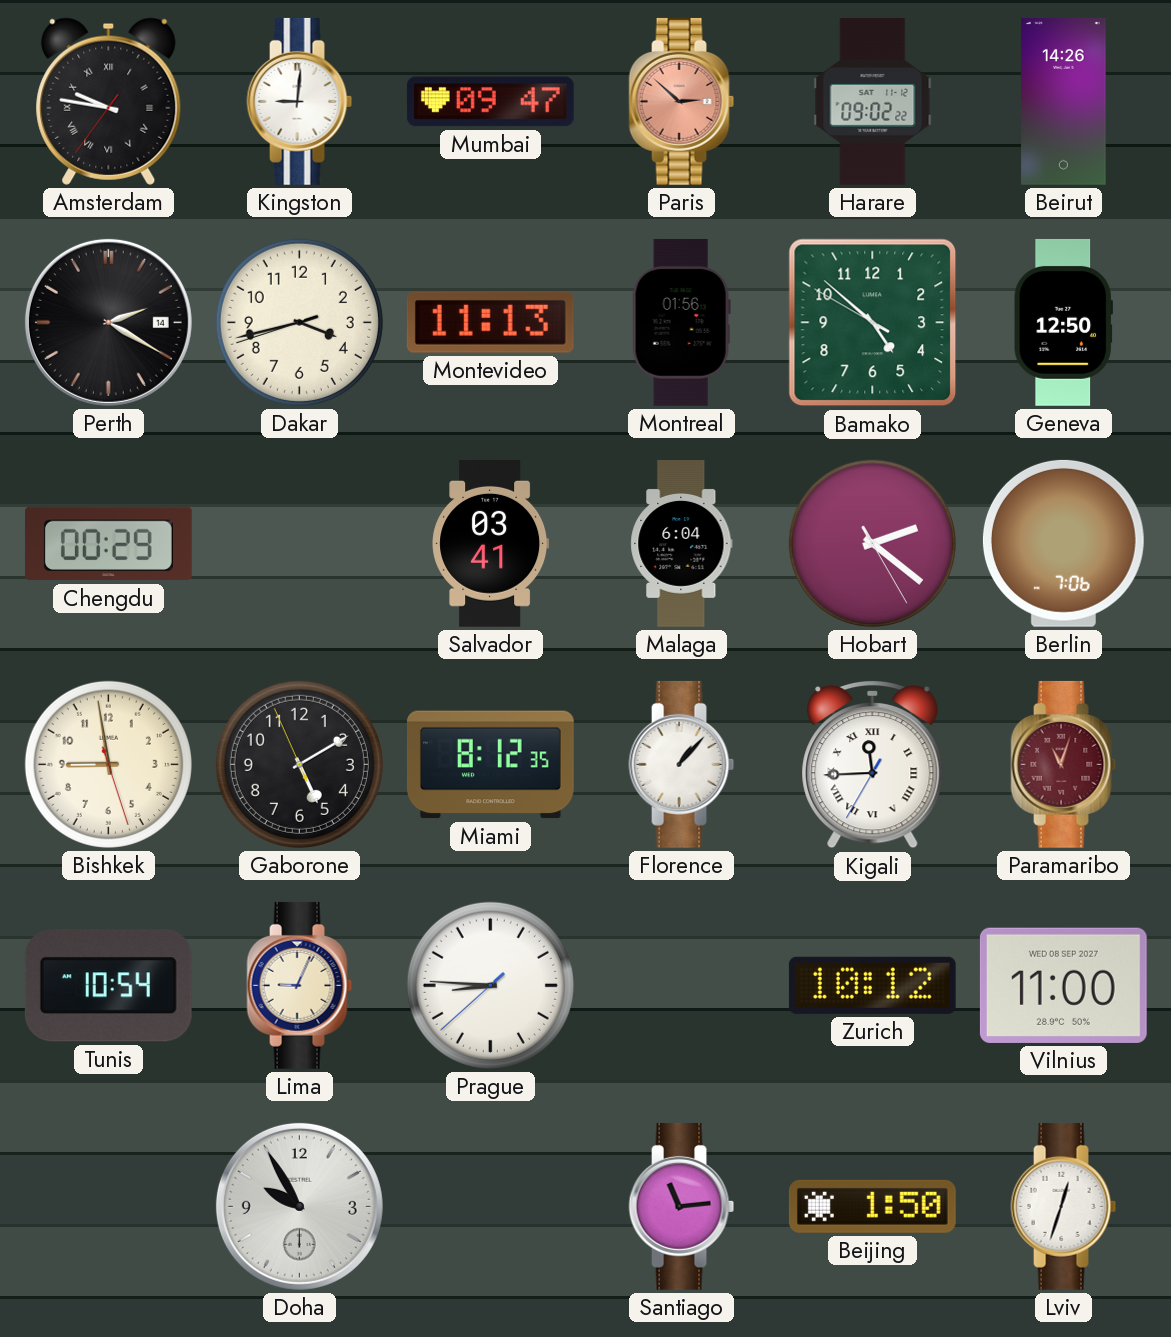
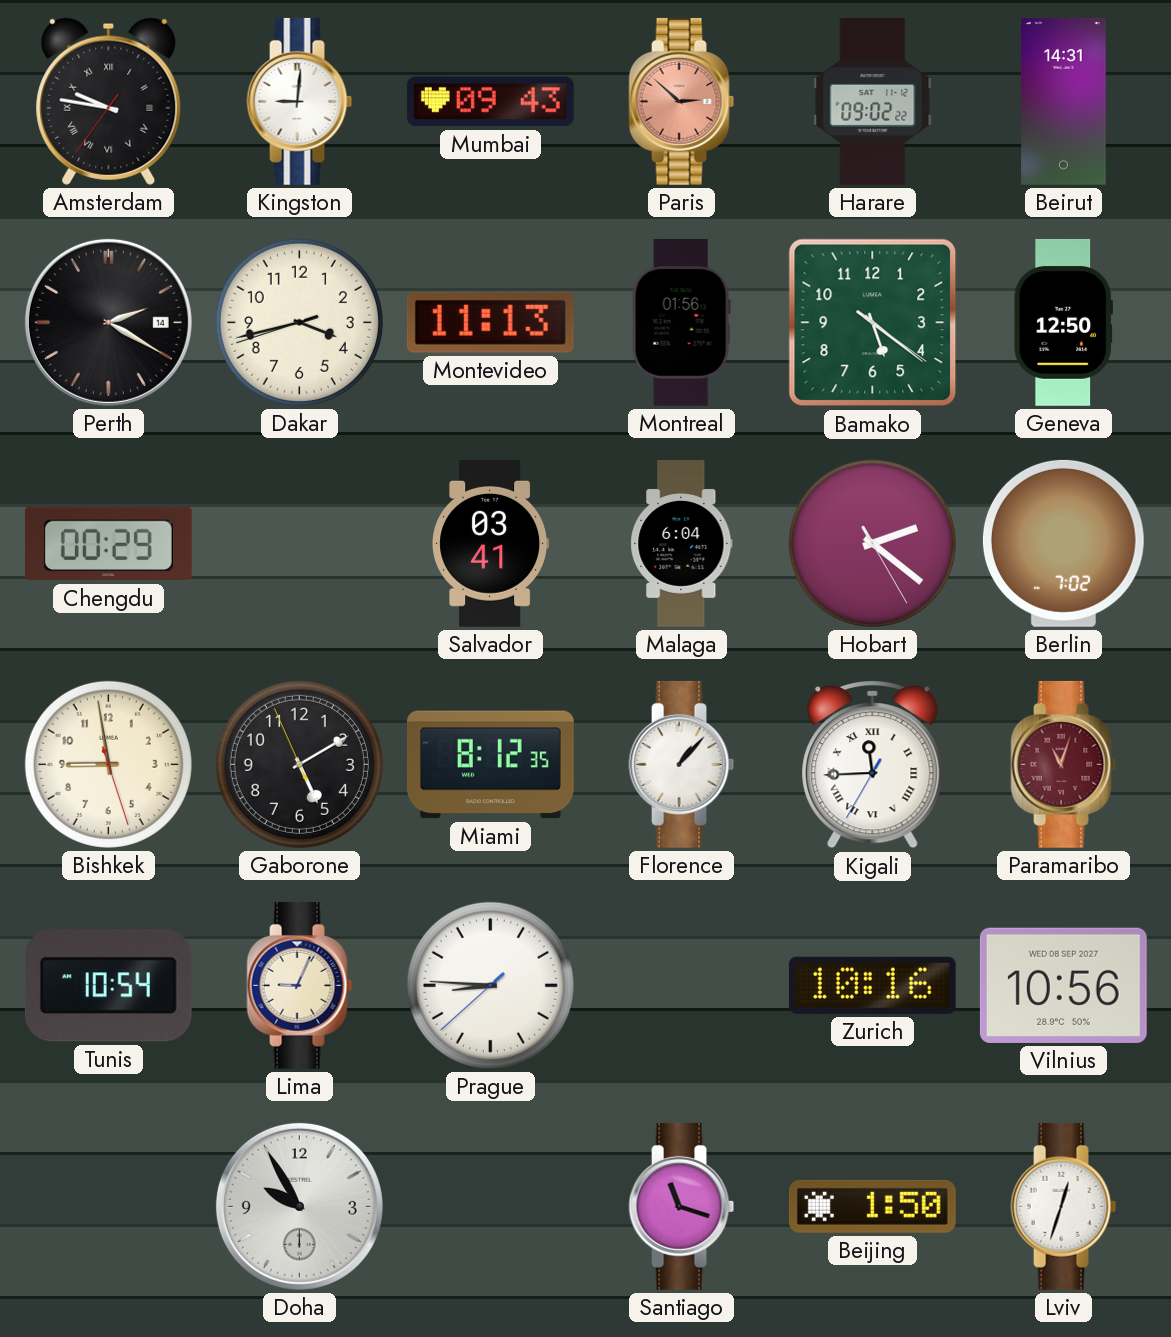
Mumbai: 09:47 -> 09:43 (490, 102)
Beirut: 14:26 -> 14:31 (1064, 101)
Bamako: 4:51 -> 5:21 (873, 323)
Berlin: 7:06 -> 7:02 (1063, 543)
Zurich: 10:12 -> 10:16 (872, 985)
Vilnius: 11:00 -> 10:56 (1063, 985)
Santiago: 11:14 -> 11:18 (682, 1206)
